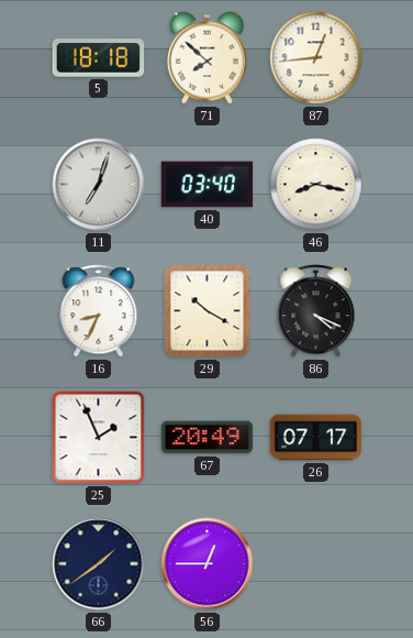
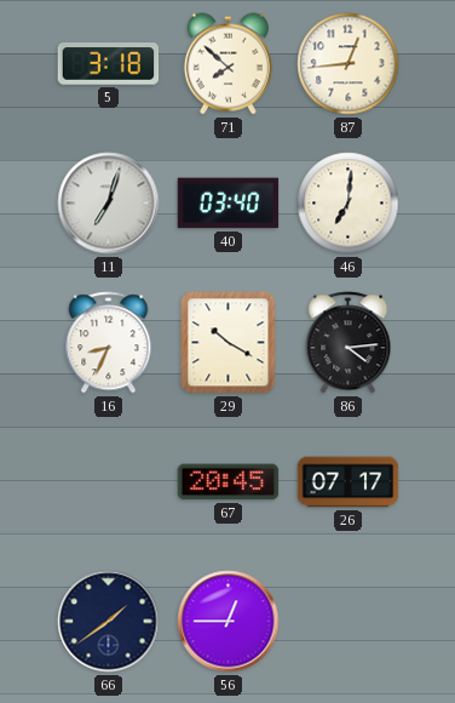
5: 18:18 -> 3:18 (109, 64)
46: 8:17 -> 7:01 (349, 204)
86: 4:19 -> 4:14 (349, 343)
25: 1:56 -> none (99, 438)
67: 20:49 -> 20:45 (229, 482)
